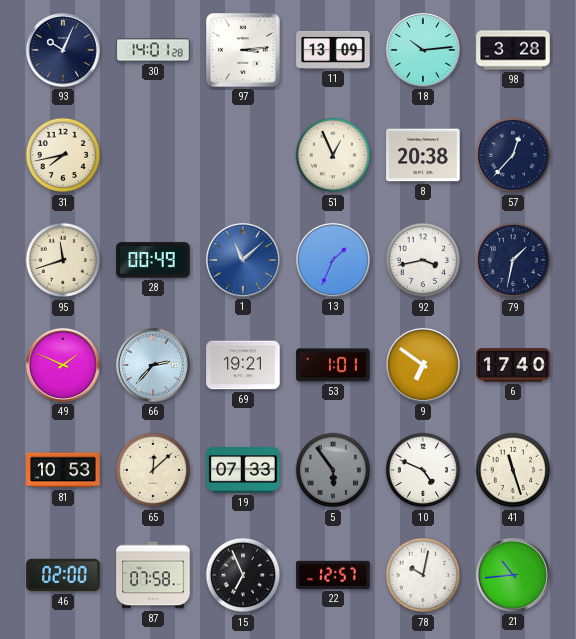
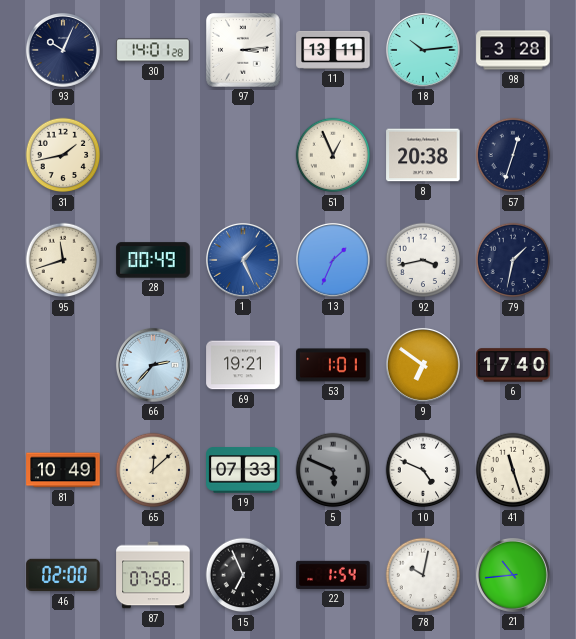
11: 13:09 -> 13:11 (333, 50)
31: 7:43 -> 1:43 (63, 155)
57: 12:37 -> 12:33 (513, 155)
1: 11:08 -> 1:26 (243, 260)
49: 1:49 -> none (63, 365)
81: 10:53 -> 10:49 (63, 470)
5: 5:54 -> 5:49 (333, 470)
22: 12:57 -> 1:54 (333, 575)
